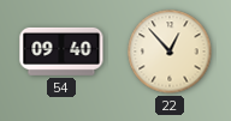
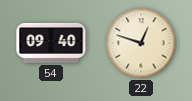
22: 12:53 -> 12:48 (141, 43)
